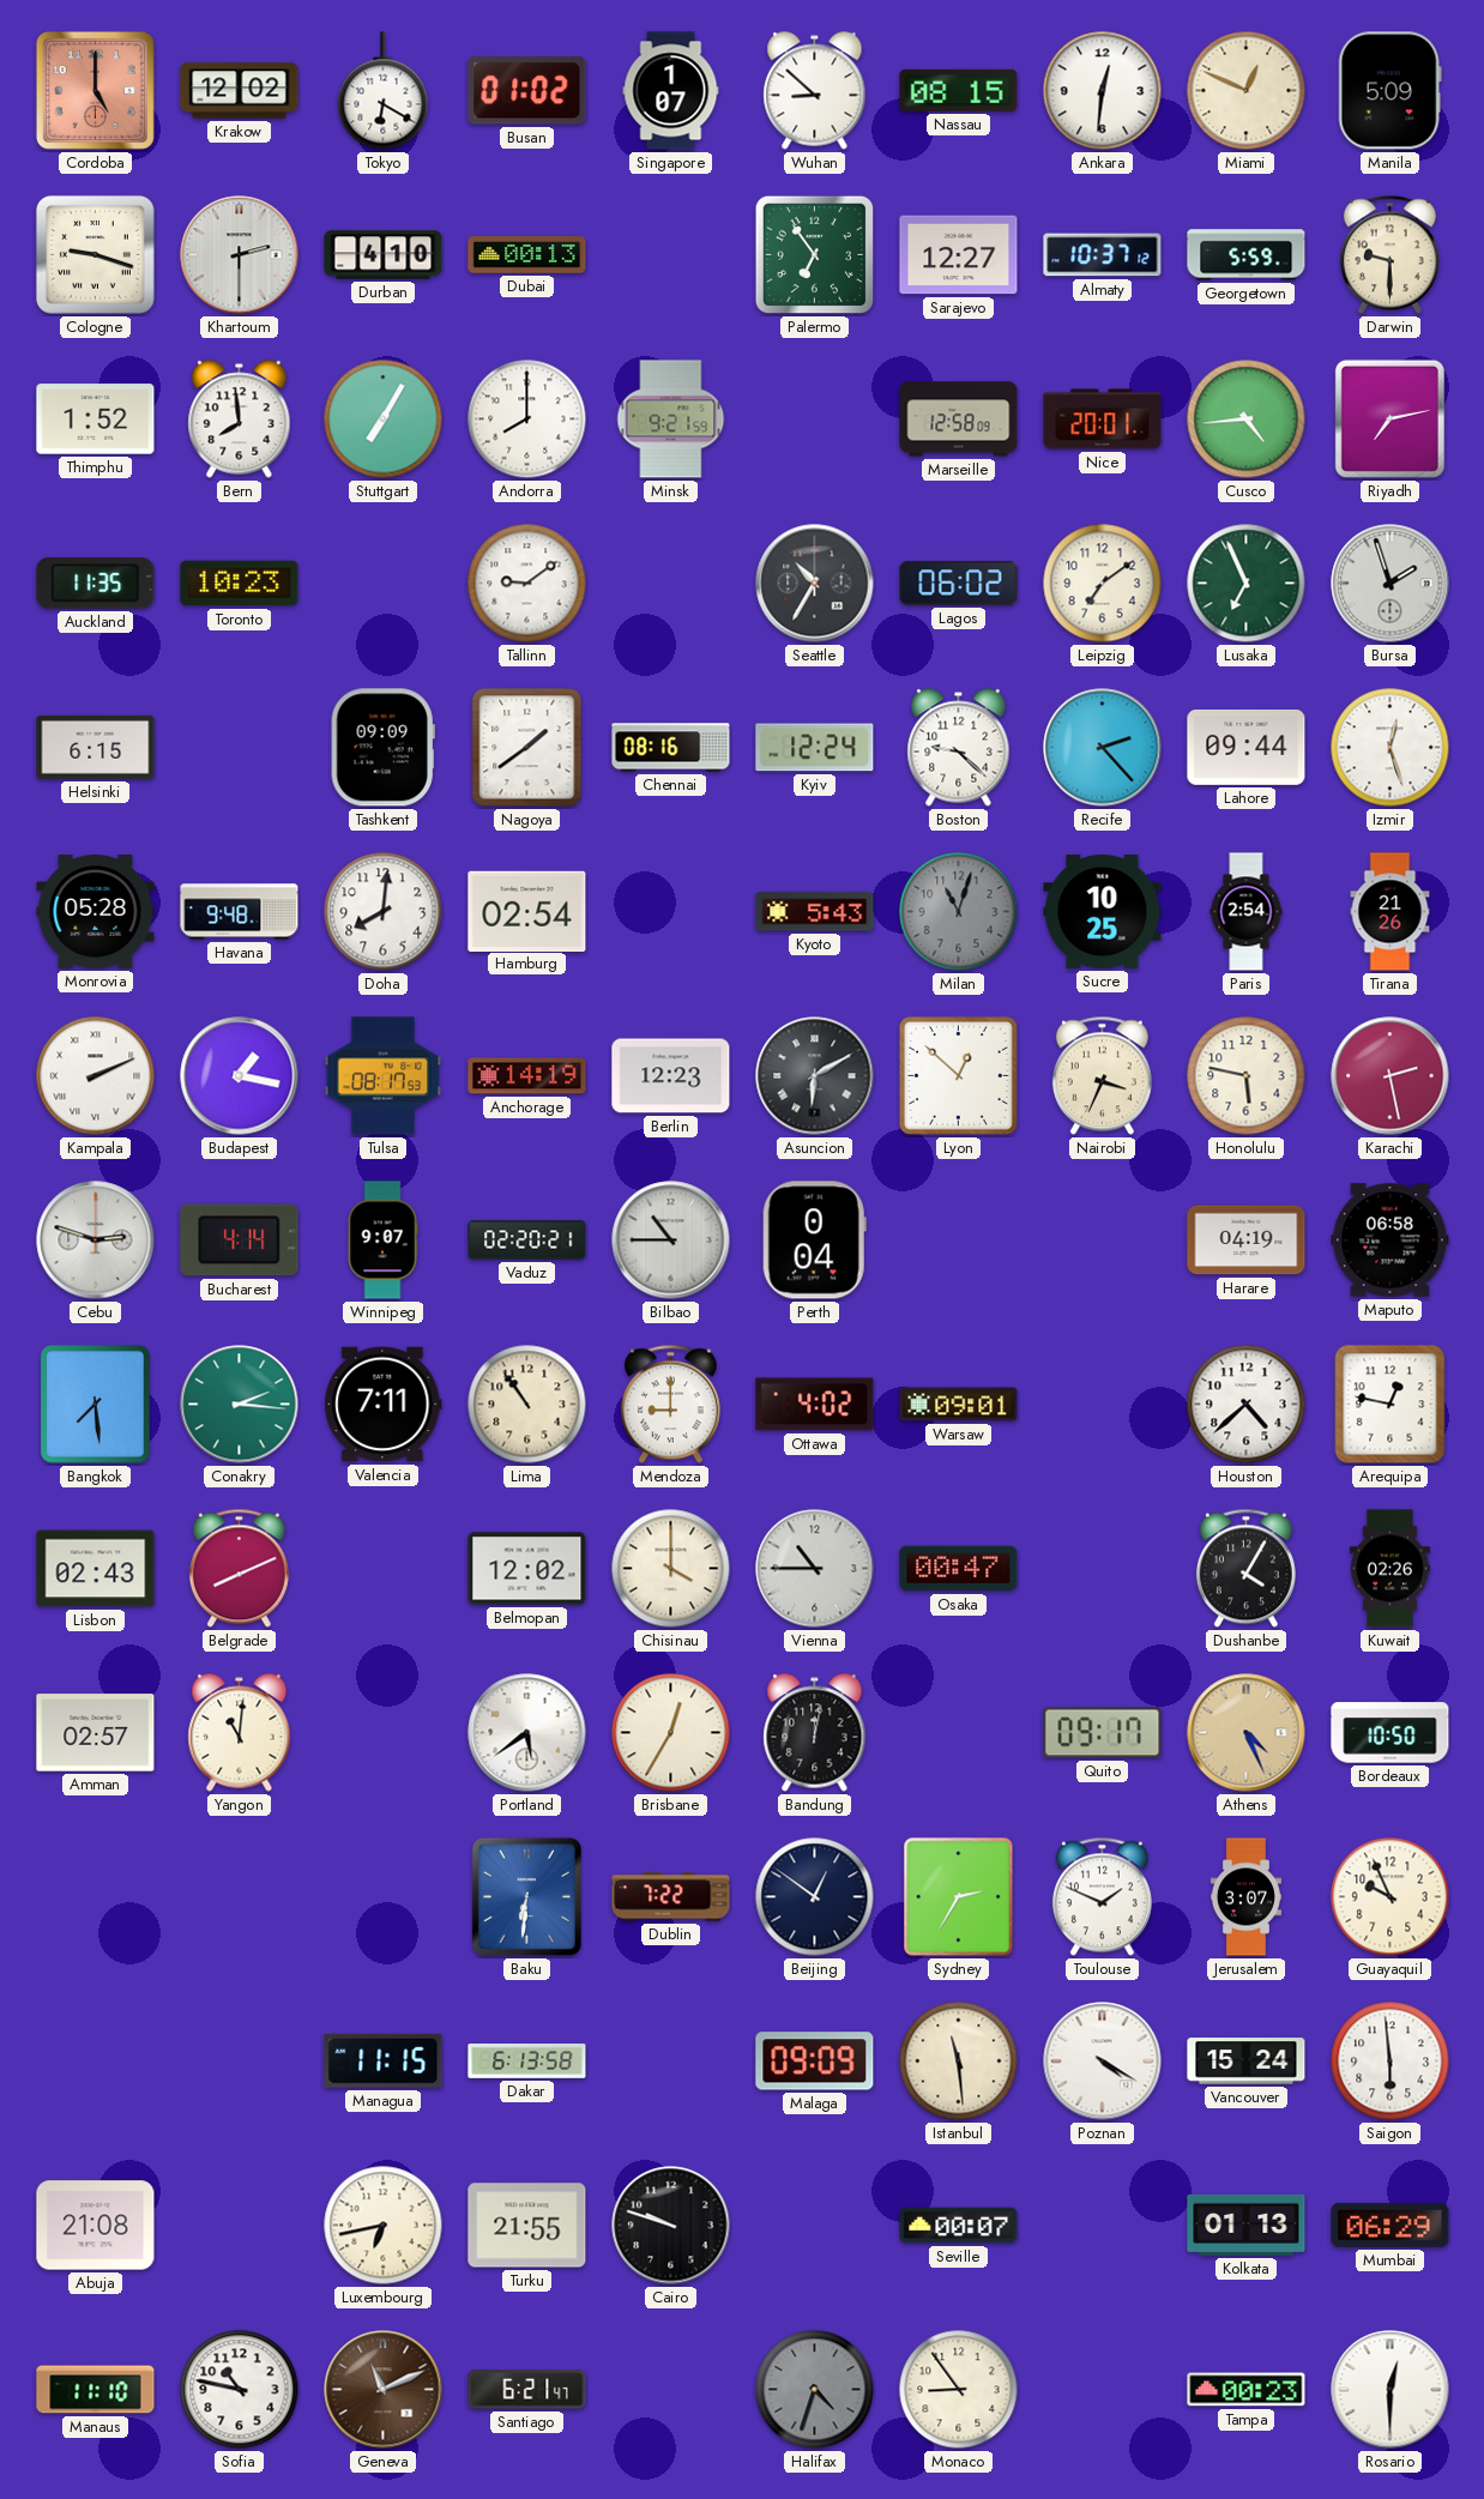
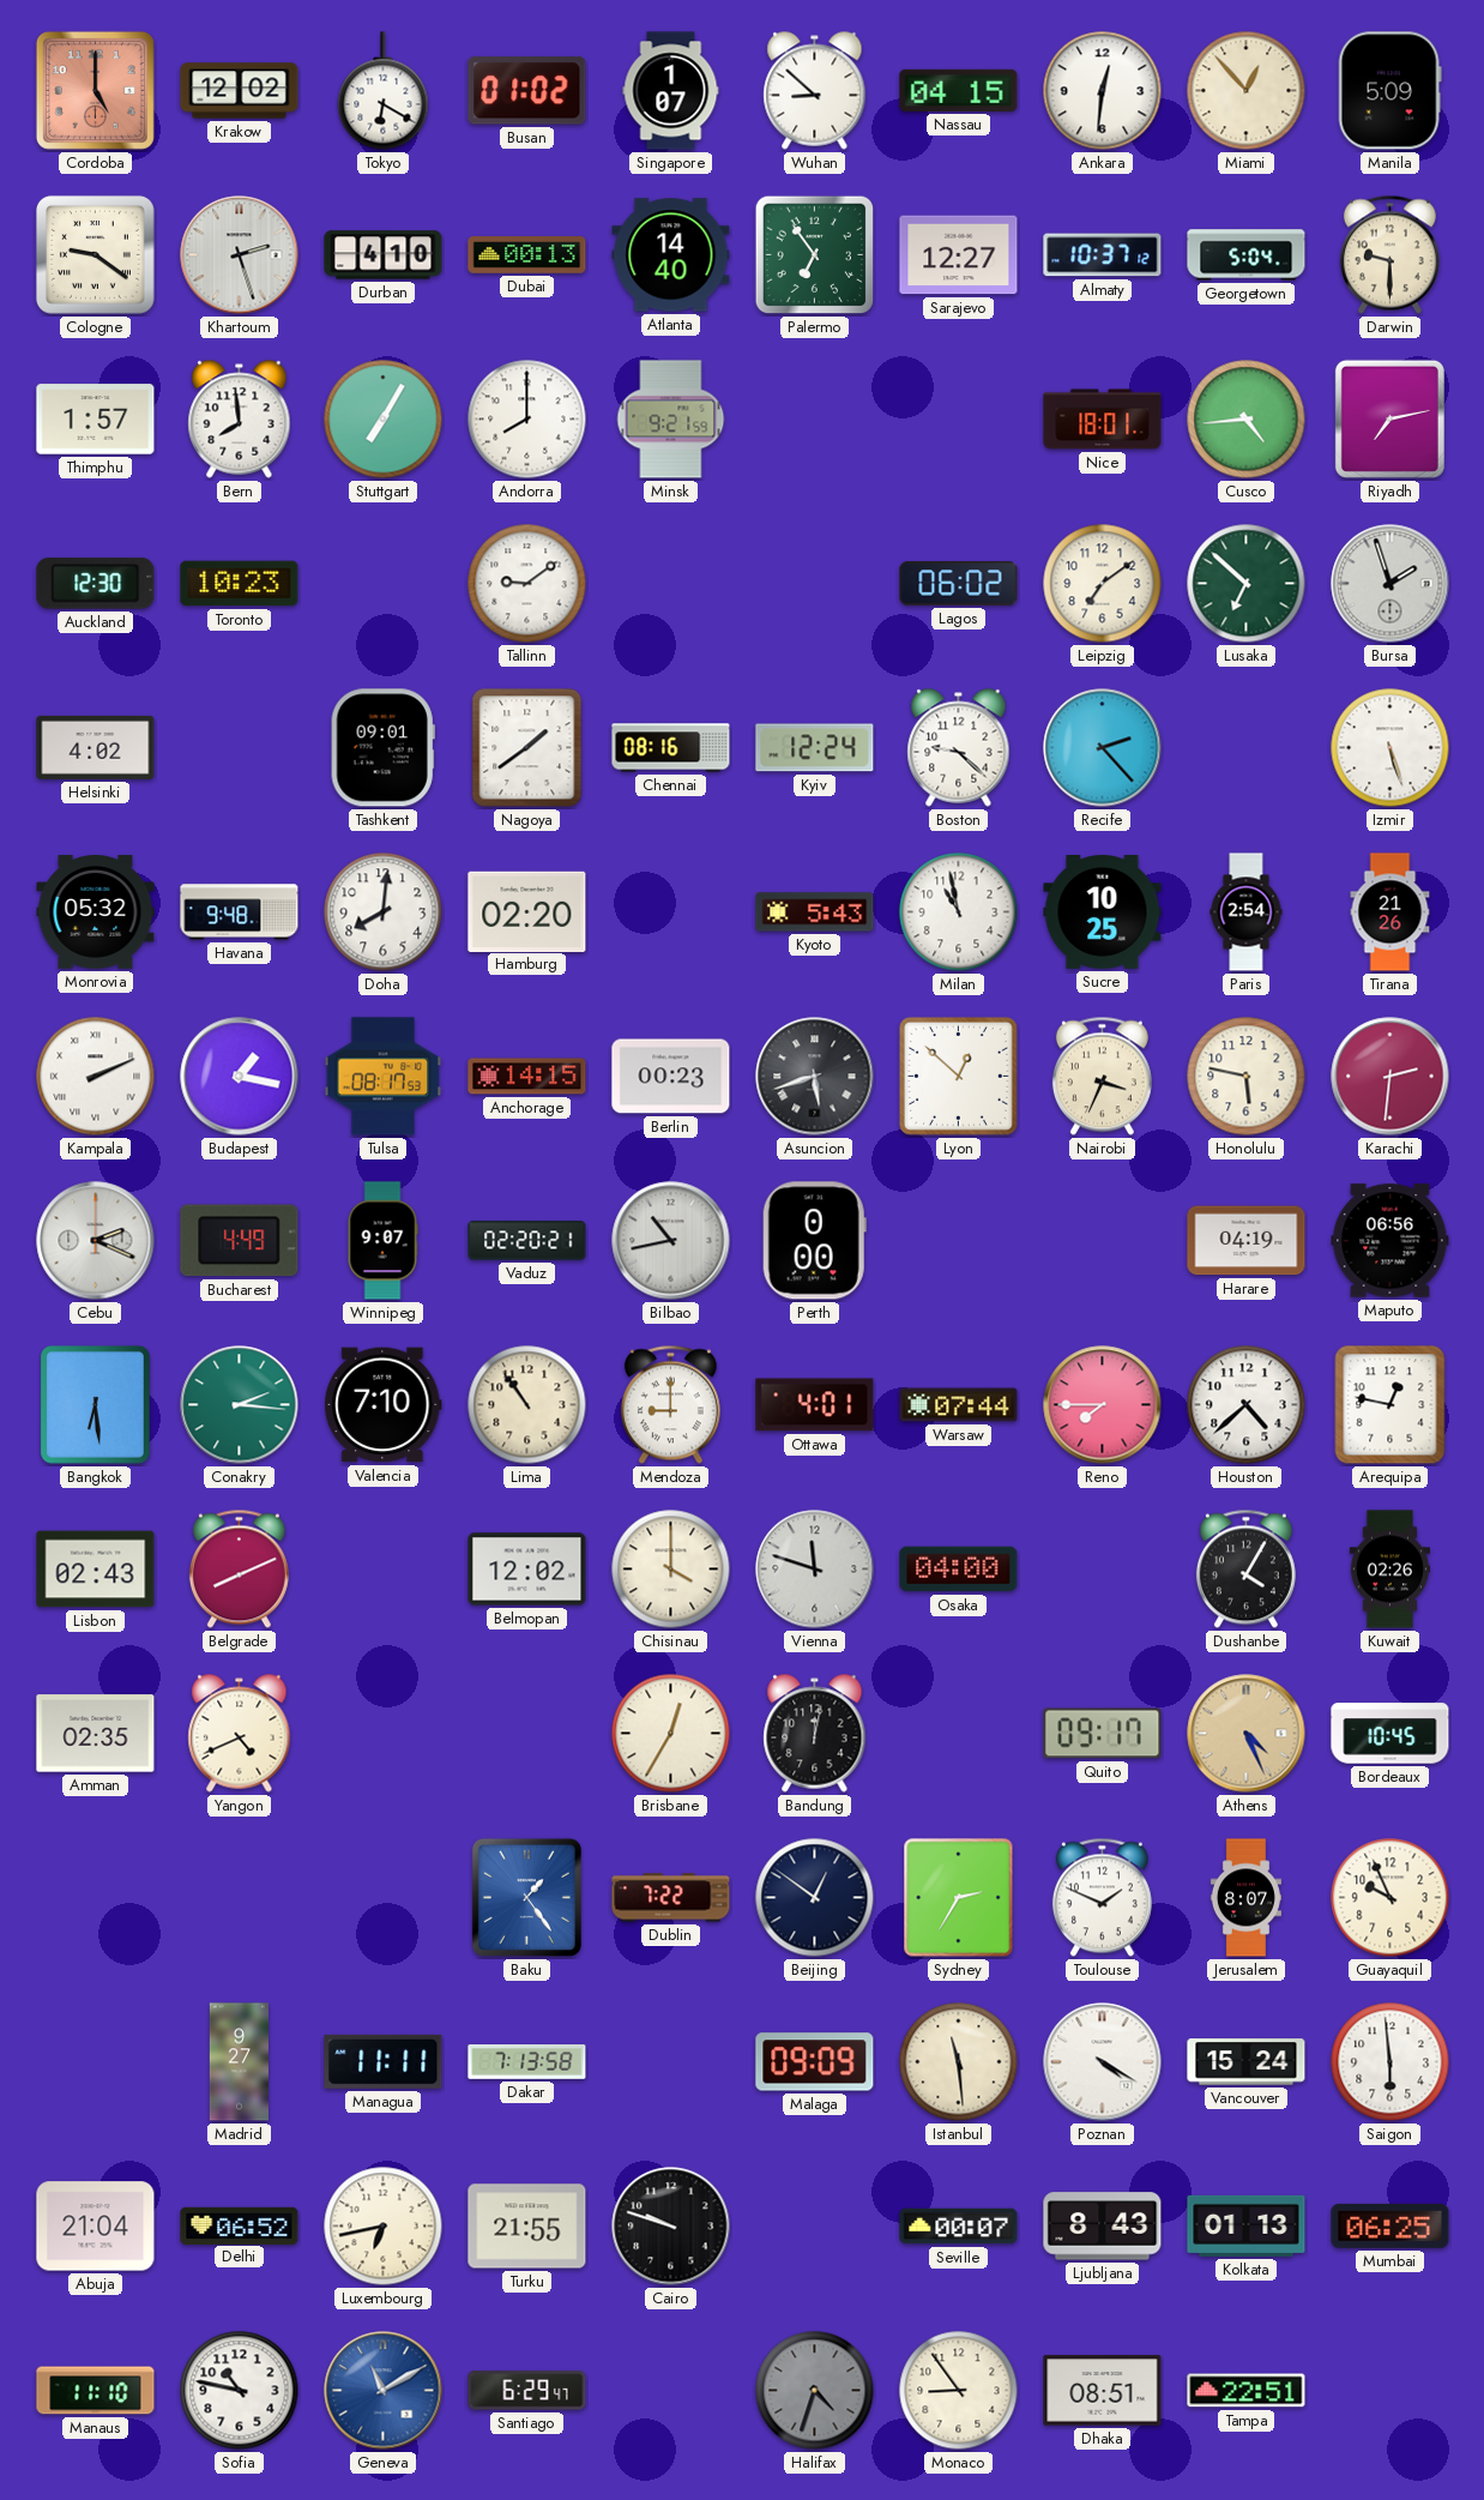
Nassau: 08:15 -> 04:15 (959, 90)
Miami: 12:49 -> 12:53 (1247, 91)
Cologne: 9:18 -> 9:21 (95, 254)
Khartoum: 2:30 -> 2:27 (240, 255)
Atlanta: none -> 14:40 (671, 255)
Georgetown: 5:59 -> 5:04 (1247, 255)
Thimphu: 1:52 -> 1:57 (96, 420)
Marseille: 12:58 -> none (959, 419)
Nice: 20:01 -> 18:01 (1103, 420)
Auckland: 11:35 -> 12:30 (96, 584)
Seattle: 10:35 -> none (815, 584)
Lusaka: 6:56 -> 6:52 (1247, 584)
Helsinki: 6:15 -> 4:02 (96, 747)
Tashkent: 09:09 -> 09:01 (382, 748)
Lahore: 09:44 -> none (1247, 748)
Izmir: 12:27 -> 5:27 (1391, 748)
Monrovia: 05:28 -> 05:32 (96, 912)
Hamburg: 02:54 -> 02:20 (527, 911)
Milan: 11:03 -> 10:58 (959, 912)
Milan dial: grey -> white (959, 912)
Anchorage: 14:19 -> 14:15 (527, 1077)
Berlin: 12:23 -> 00:23 (671, 1077)
Asuncion: 6:10 -> 5:42 (815, 1077)
Karachi: 2:28 -> 2:31 (1391, 1077)
Cebu: 2:48 -> 2:19 (96, 1241)
Bucharest: 4:14 -> 4:49 (240, 1241)
Bilbao: 10:45 -> 10:43 (671, 1241)
Perth: 0:04 -> 0:00 (814, 1241)
Maputo: 06:58 -> 06:56 (1391, 1241)
Bangkok: 7:29 -> 6:29 (96, 1405)
Valencia: 7:11 -> 7:10 (384, 1405)
Ottawa: 4:02 -> 4:01 (815, 1405)
Warsaw: 09:01 -> 07:44 (959, 1405)
Reno: none -> 7:45 (1103, 1405)
Vienna: 10:45 -> 11:48 (815, 1570)
Osaka: 00:47 -> 04:00 (959, 1570)
Amman: 02:57 -> 02:35 (96, 1734)
Yangon: 11:01 -> 4:41 (240, 1734)
Portland: 5:39 -> none (527, 1733)
Bordeaux: 10:50 -> 10:45 (1391, 1734)
Baku: 6:31 -> 1:24 (526, 1897)
Jerusalem: 3:07 -> 8:07 (1245, 1898)
Madrid: none -> 9:27 (239, 2062)
Managua: 11:15 -> 11:11 (384, 2061)
Dakar: 6:13 -> 7:13 (527, 2062)
Abuja: 21:08 -> 21:04 (96, 2227)
Delhi: none -> 06:52 (240, 2225)
Ljubljana: none -> 8:43 (1103, 2227)
Mumbai: 06:29 -> 06:25 (1391, 2225)
Geneva: 11:11 -> 11:10 (384, 2391)
Geneva dial: brown -> blue (384, 2391)
Santiago: 6:21 -> 6:29 (527, 2391)
Dhaka: none -> 08:51 (1103, 2391)
Tampa: 00:23 -> 22:51 (1247, 2391)
Rosario: 12:30 -> none (1391, 2390)
